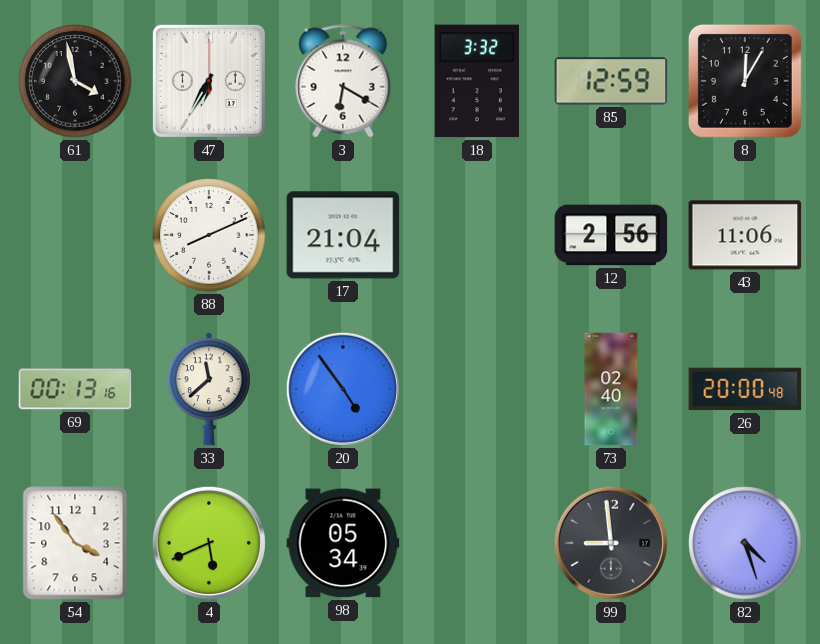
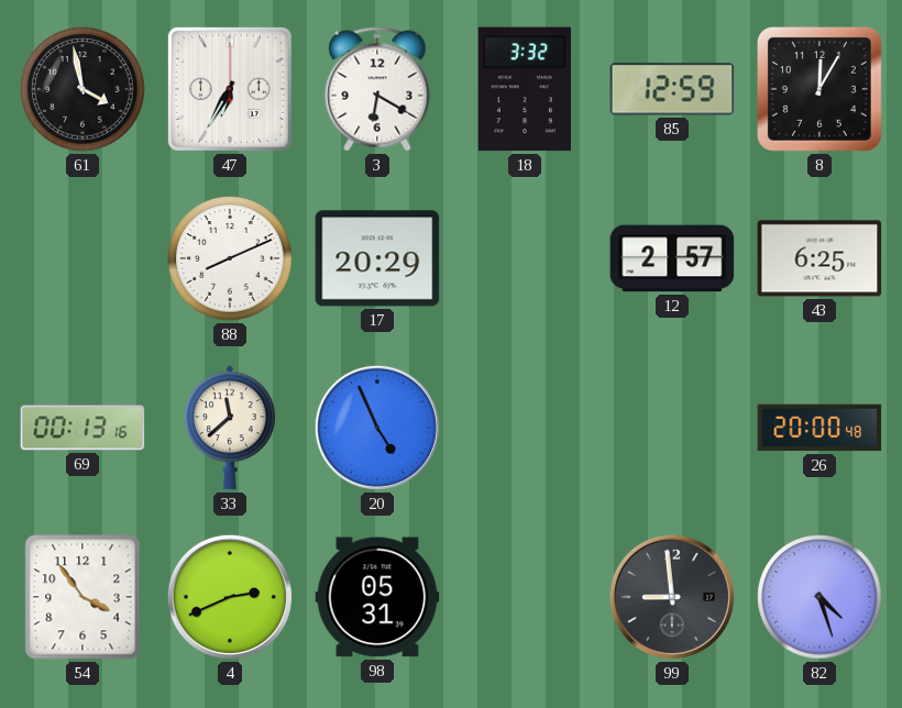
17: 21:04 -> 20:29 (377, 258)
12: 2:56 -> 2:57 (672, 258)
43: 11:06 -> 6:25 (820, 258)
20: 4:54 -> 4:56 (377, 428)
73: 02:40 -> none (611, 389)
4: 5:41 -> 2:41 (230, 597)
98: 05:34 -> 05:31 (377, 597)
